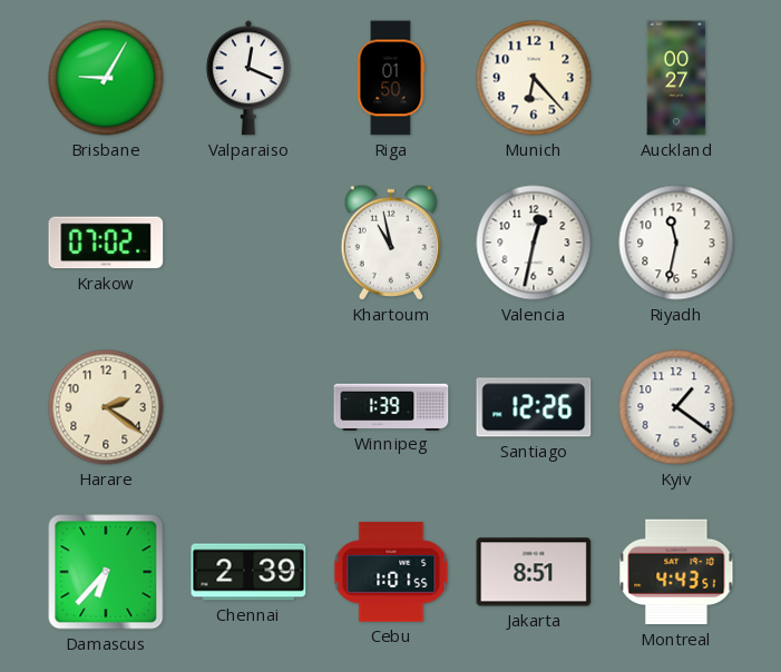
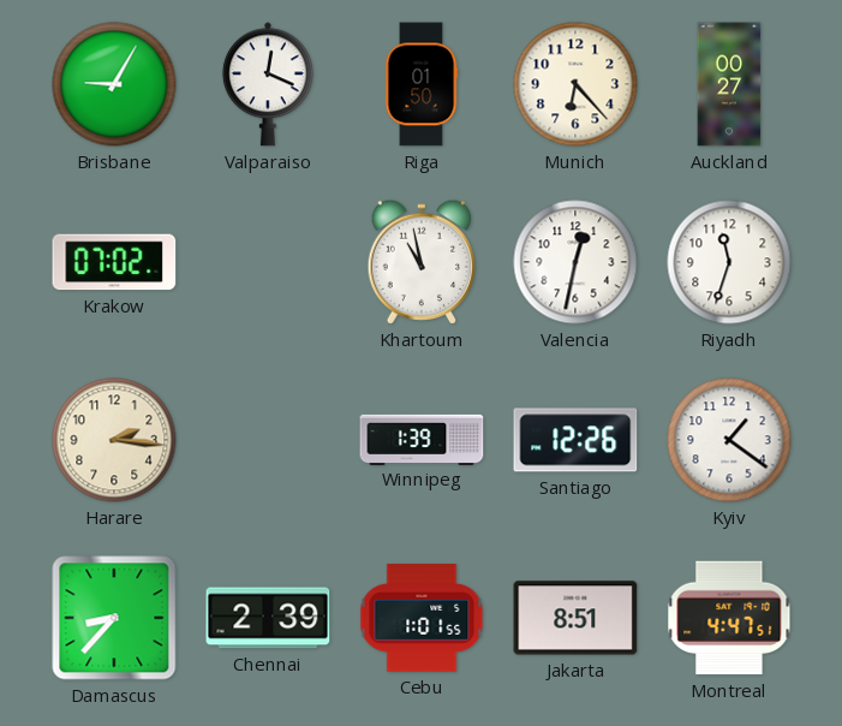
Riyadh: 11:32 -> 11:33 (729, 262)
Harare: 2:21 -> 2:16 (114, 440)
Damascus: 6:37 -> 8:37 (114, 618)
Montreal: 4:43 -> 4:47 (729, 618)
